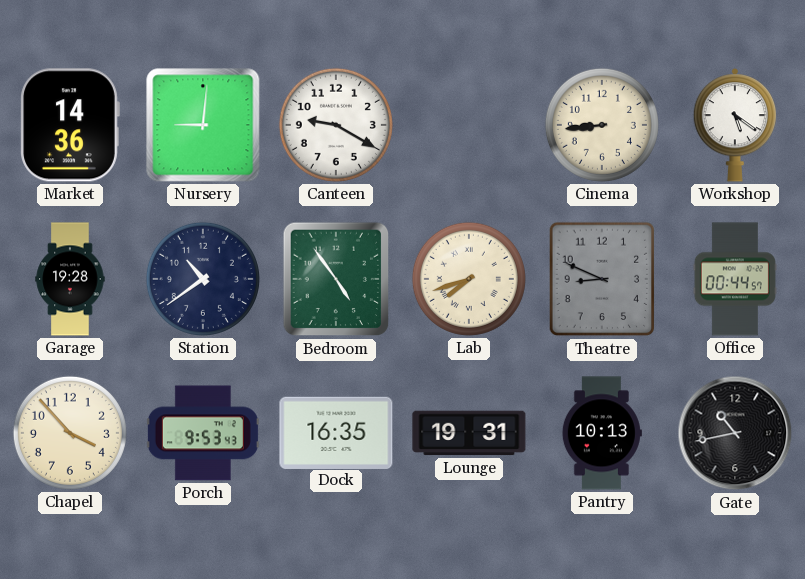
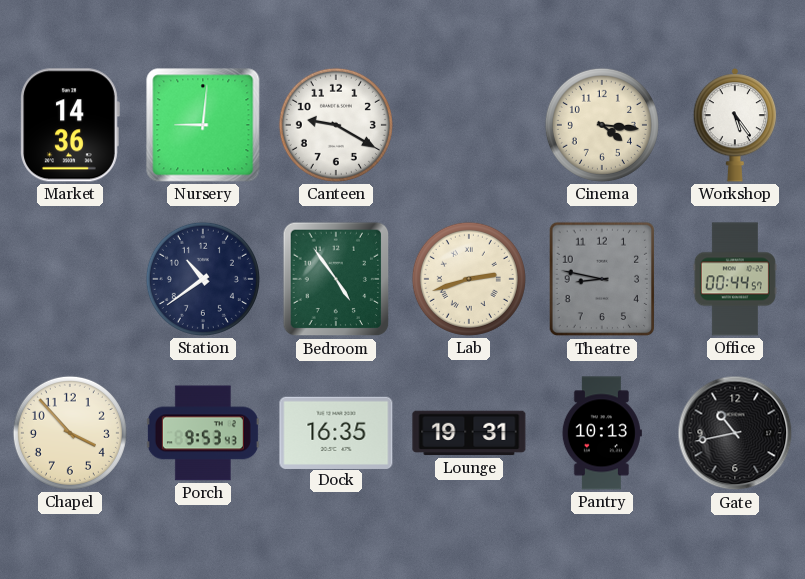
Cinema: 8:44 -> 4:16 (602, 125)
Workshop: 5:21 -> 5:24 (735, 125)
Garage: 19:28 -> none (70, 279)
Lab: 7:42 -> 2:42 (469, 279)
Theatre: 8:49 -> 8:47 (602, 279)
